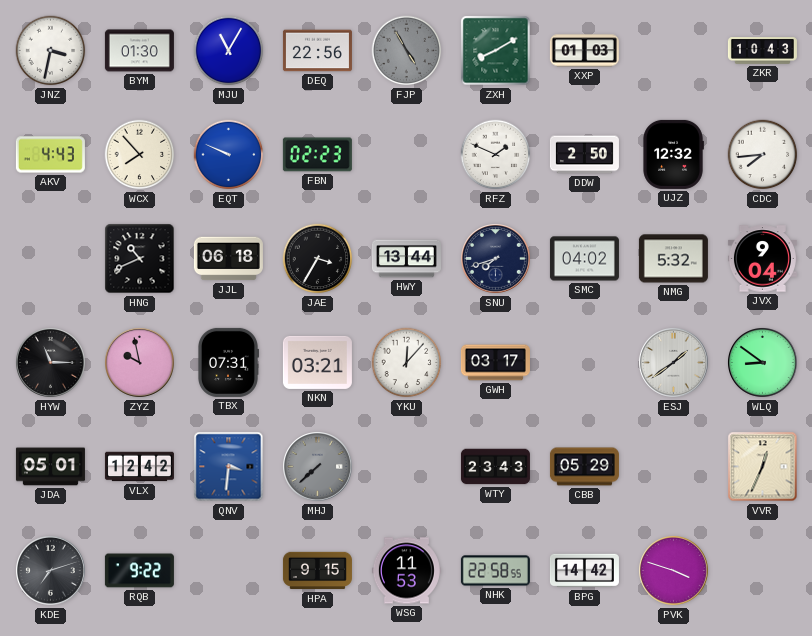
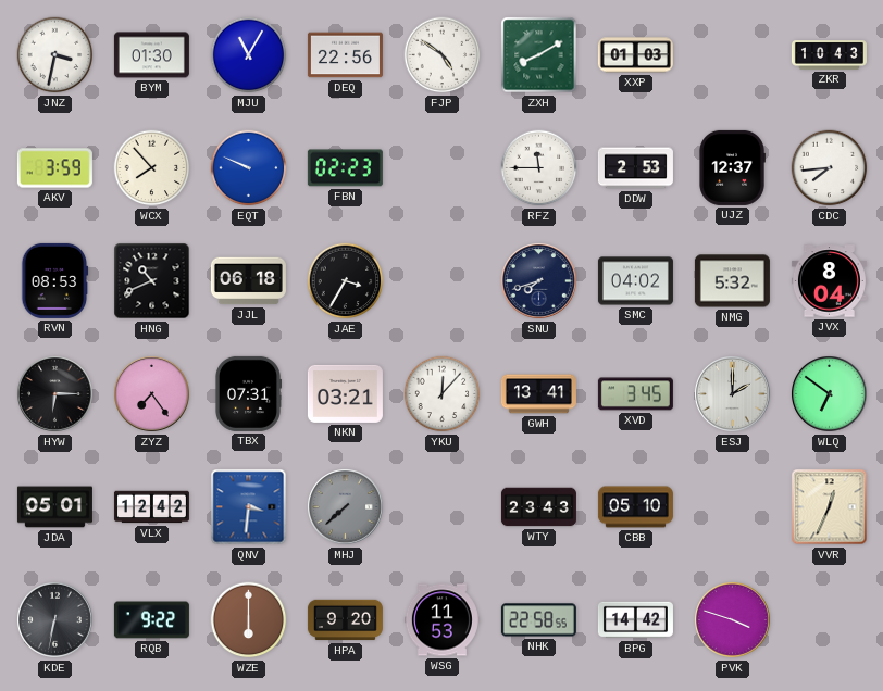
FJP: 4:55 -> 4:51 (443, 55)
FJP dial: grey -> white (443, 55)
AKV: 4:43 -> 3:59 (54, 168)
RFZ: 1:49 -> 11:45 (539, 168)
DDW: 2:50 -> 2:53 (635, 168)
UJZ: 12:32 -> 12:37 (732, 167)
RVN: none -> 08:53 (55, 280)
HWY: 13:44 -> none (406, 259)
JVX: 9:04 -> 8:04 (829, 281)
HYW: 11:15 -> 6:15 (55, 394)
ZYZ: 9:58 -> 7:24 (152, 394)
GWH: 03:17 -> 13:41 (538, 394)
XVD: none -> 3:45 (635, 394)
ESJ: 1:39 -> 2:00 (733, 394)
WLQ: 8:51 -> 6:51 (830, 394)
CBB: 05:29 -> 05:10 (635, 507)
KDE: 7:12 -> 6:32 (55, 620)
WZE: none -> 6:00 (249, 620)
HPA: 9:15 -> 9:20 (345, 620)
